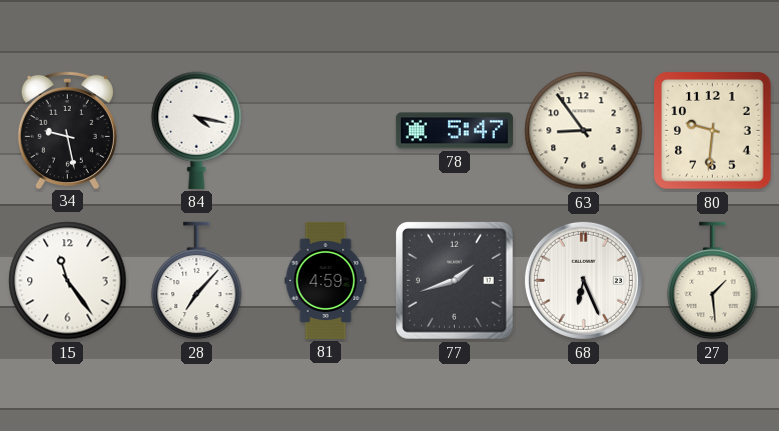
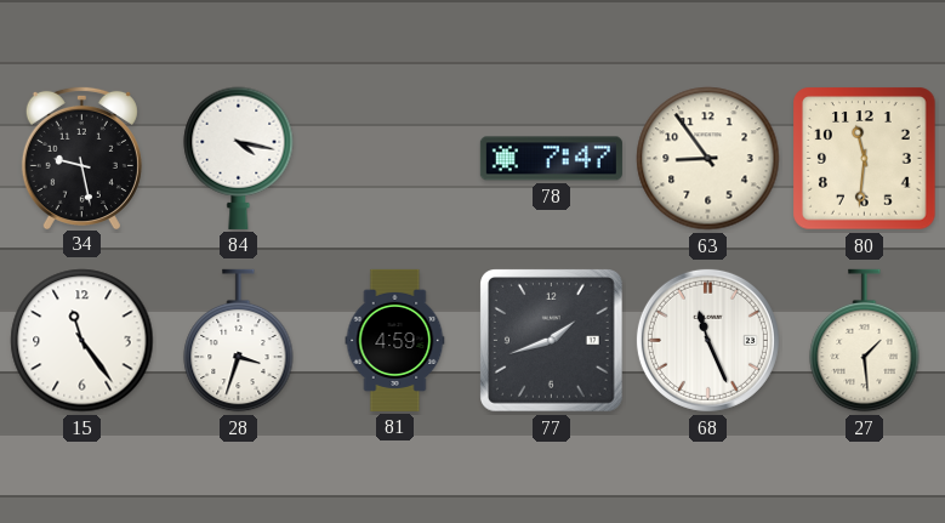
78: 5:47 -> 7:47 (551, 159)
80: 9:31 -> 11:31 (865, 159)
28: 7:07 -> 3:33 (239, 341)
68: 6:26 -> 11:26 (707, 340)
